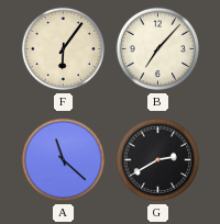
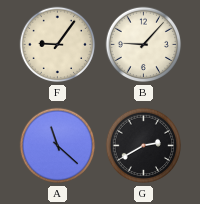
F: 6:06 -> 9:06 (58, 45)
B: 7:07 -> 9:07 (144, 45)
